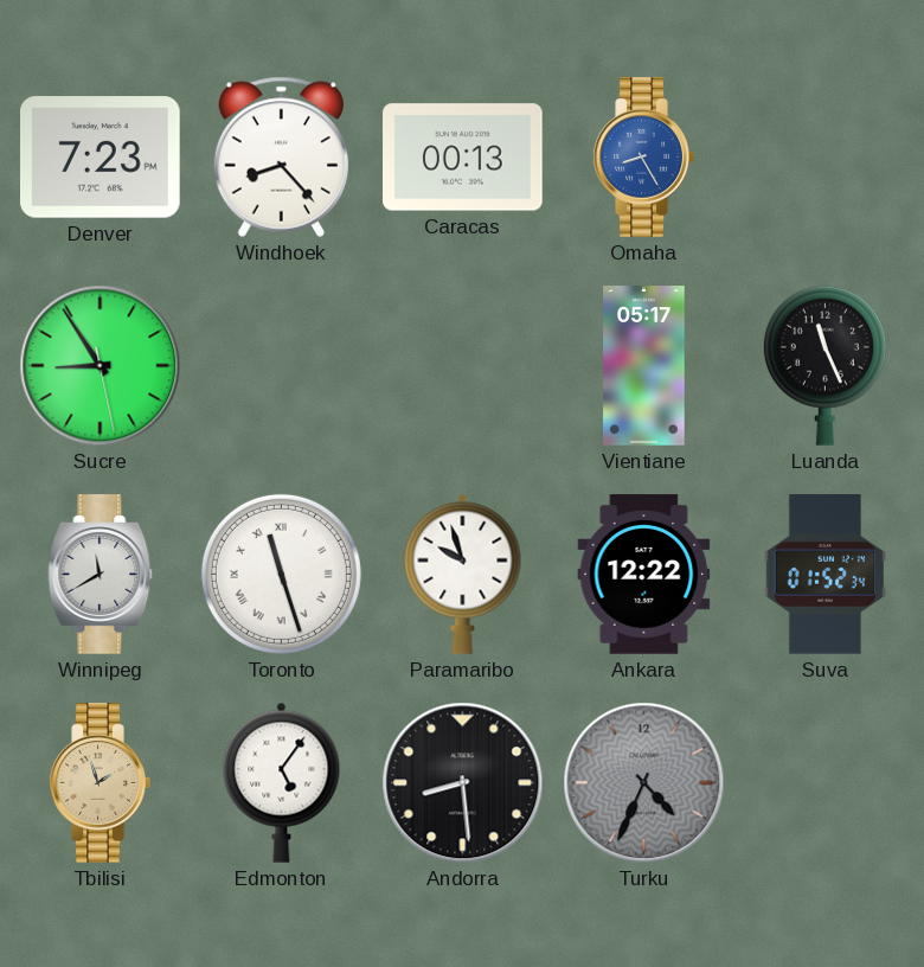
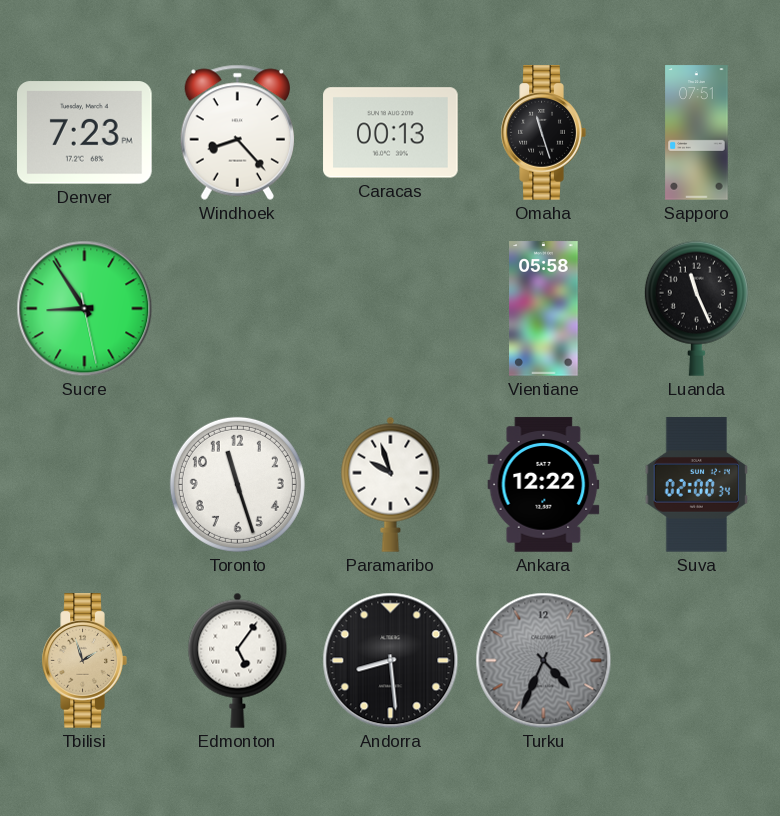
Omaha: 8:25 -> 11:27 (543, 133)
Omaha dial: blue -> black (543, 133)
Sapporo: none -> 07:51 (697, 133)
Vientiane: 05:17 -> 05:58 (544, 309)
Winnipeg: 11:40 -> none (101, 575)
Toronto numerals: Roman -> Arabic (237, 484)
Suva: 01:52 -> 02:00 (696, 485)
